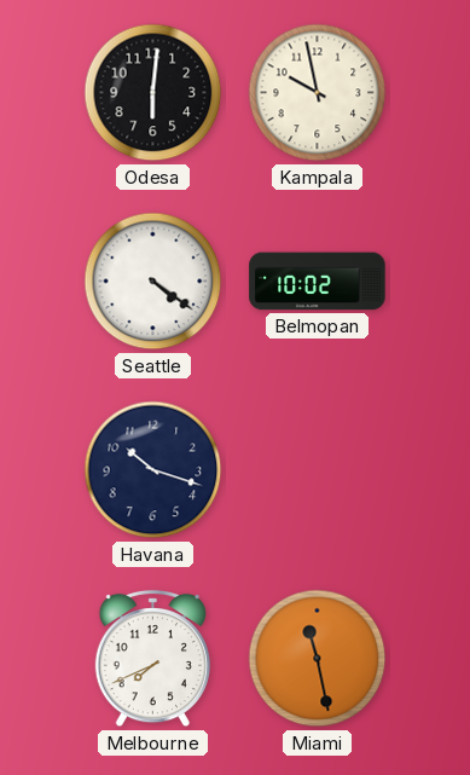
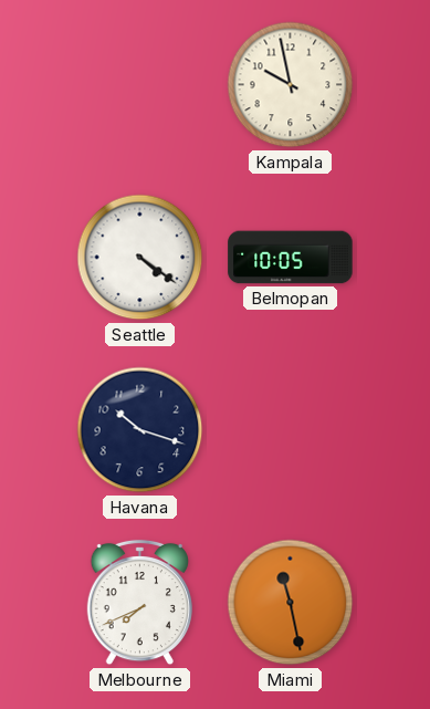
Odesa: 6:01 -> none (153, 93)
Belmopan: 10:02 -> 10:05 (291, 258)
